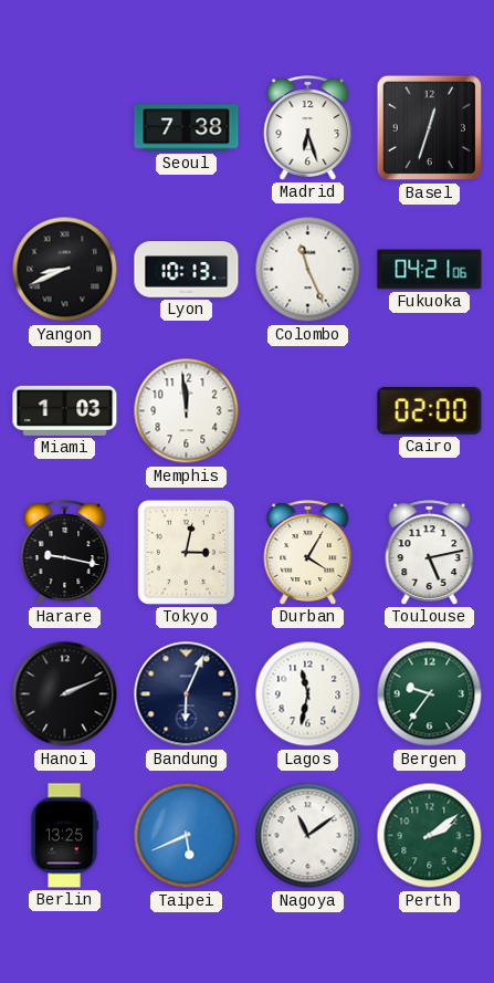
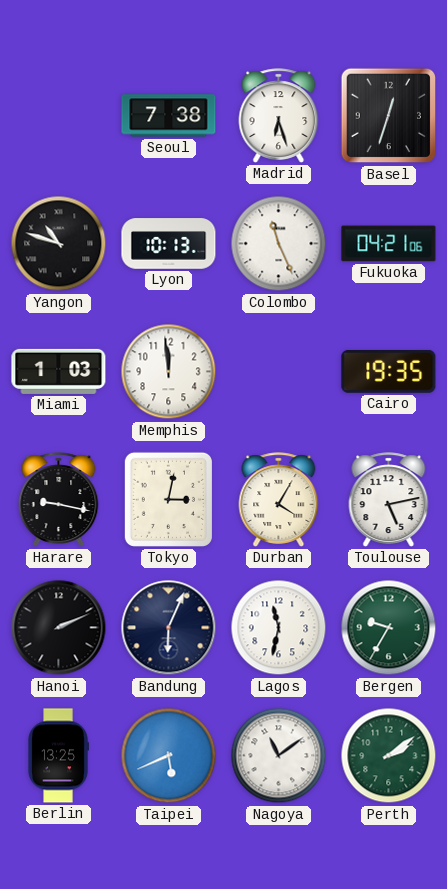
Yangon: 8:41 -> 10:48 (59, 244)
Cairo: 02:00 -> 19:35 (389, 371)
Bergen: 9:36 -> 9:35 (389, 628)
